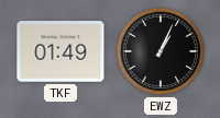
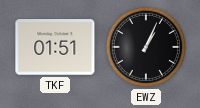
TKF: 01:49 -> 01:51 (55, 47)
